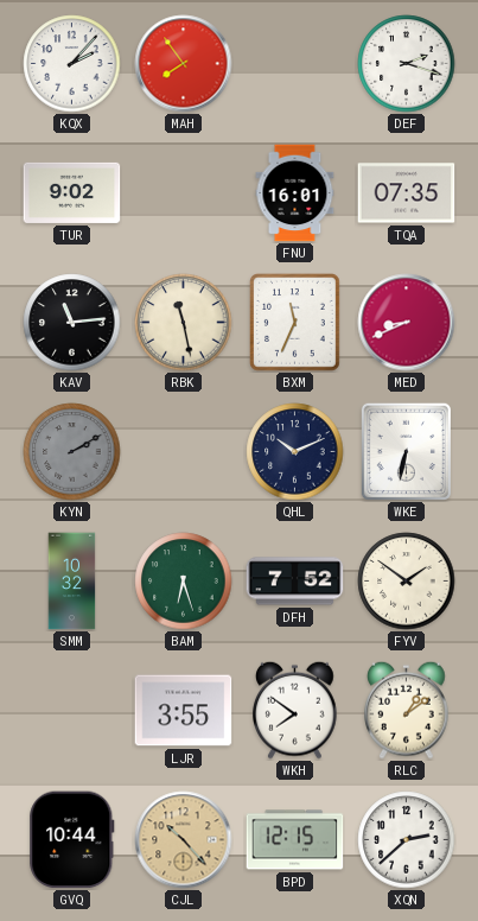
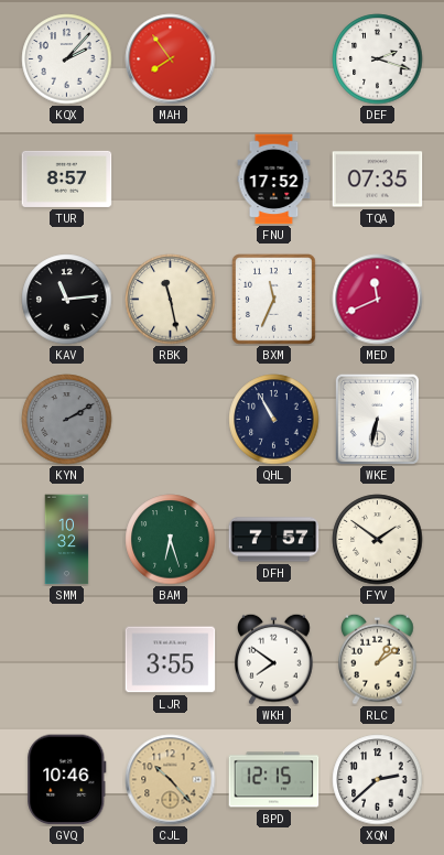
TUR: 9:02 -> 8:57 (67, 178)
FNU: 16:01 -> 17:52 (274, 180)
MED: 8:41 -> 11:41 (378, 300)
QHL: 10:11 -> 10:55 (274, 420)
DFH: 7:52 -> 7:57 (274, 540)
GVQ: 10:44 -> 10:46 (67, 780)
